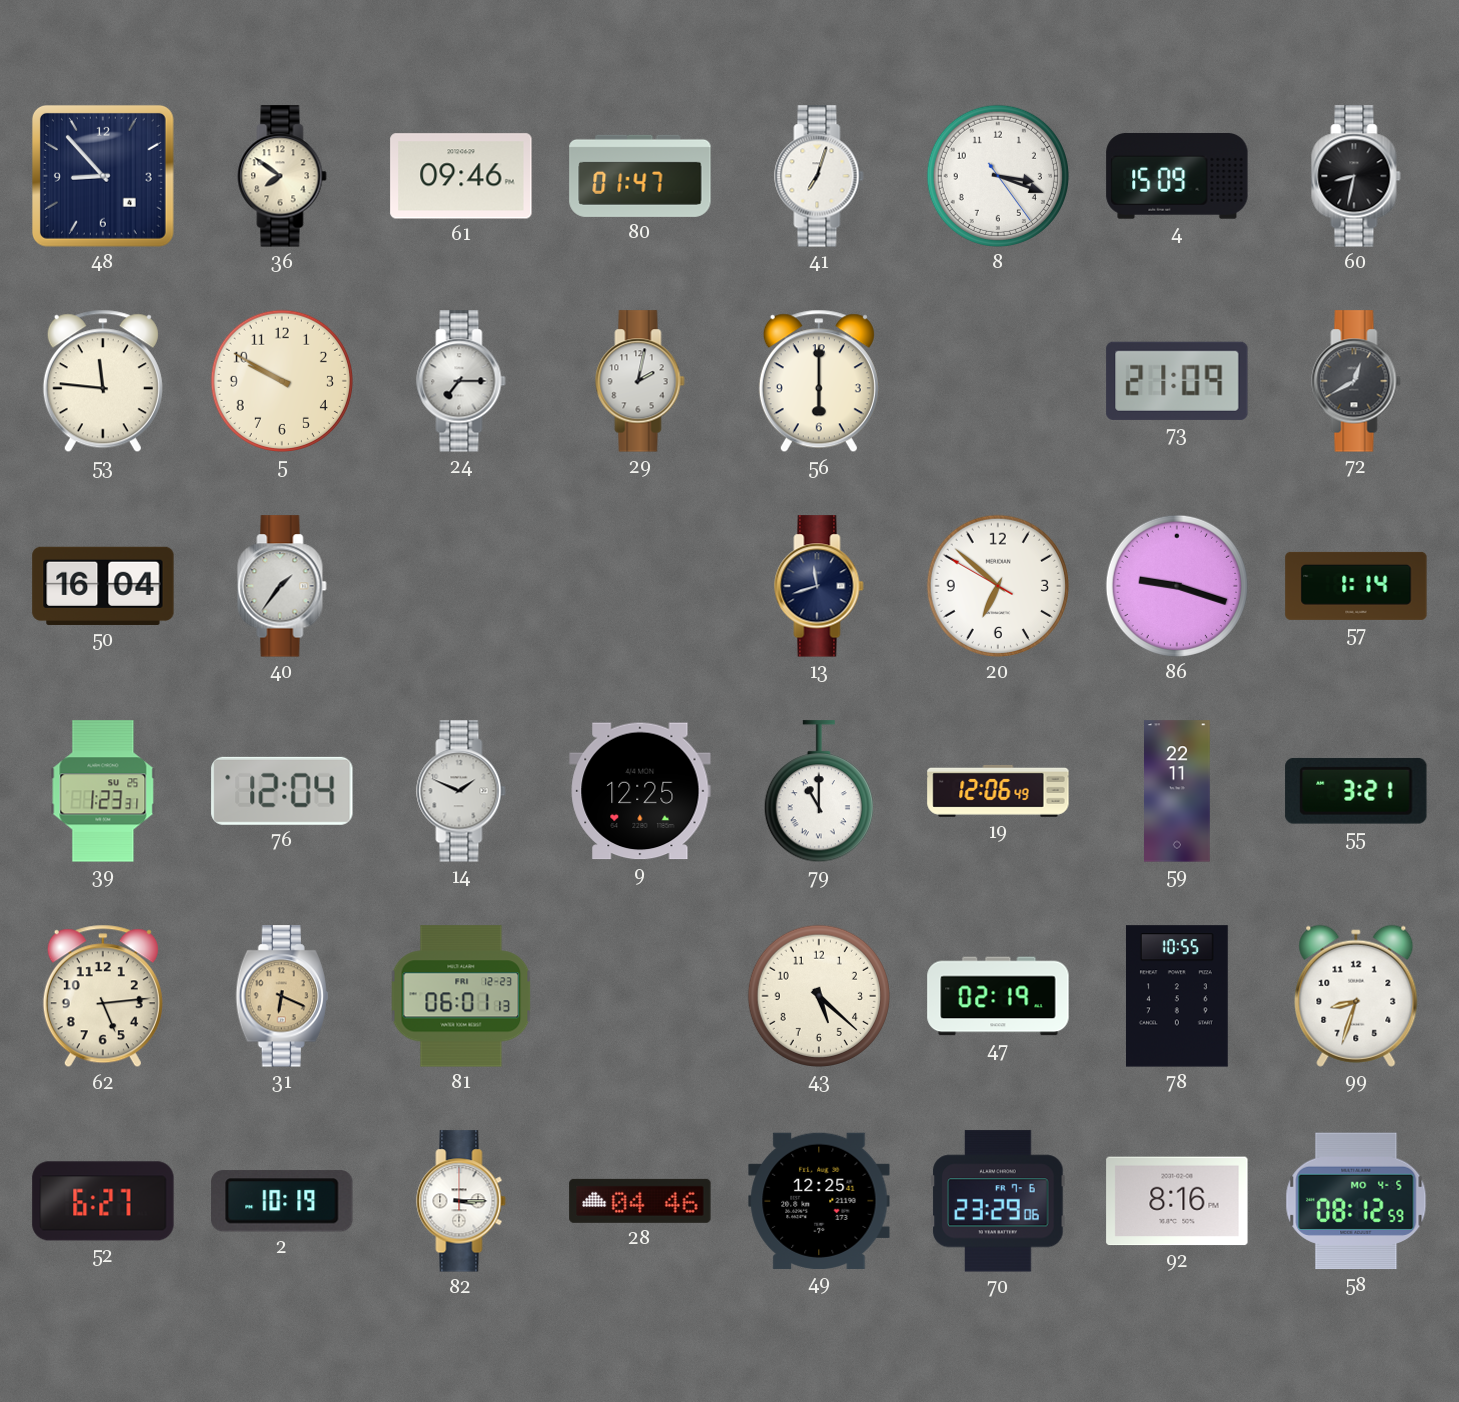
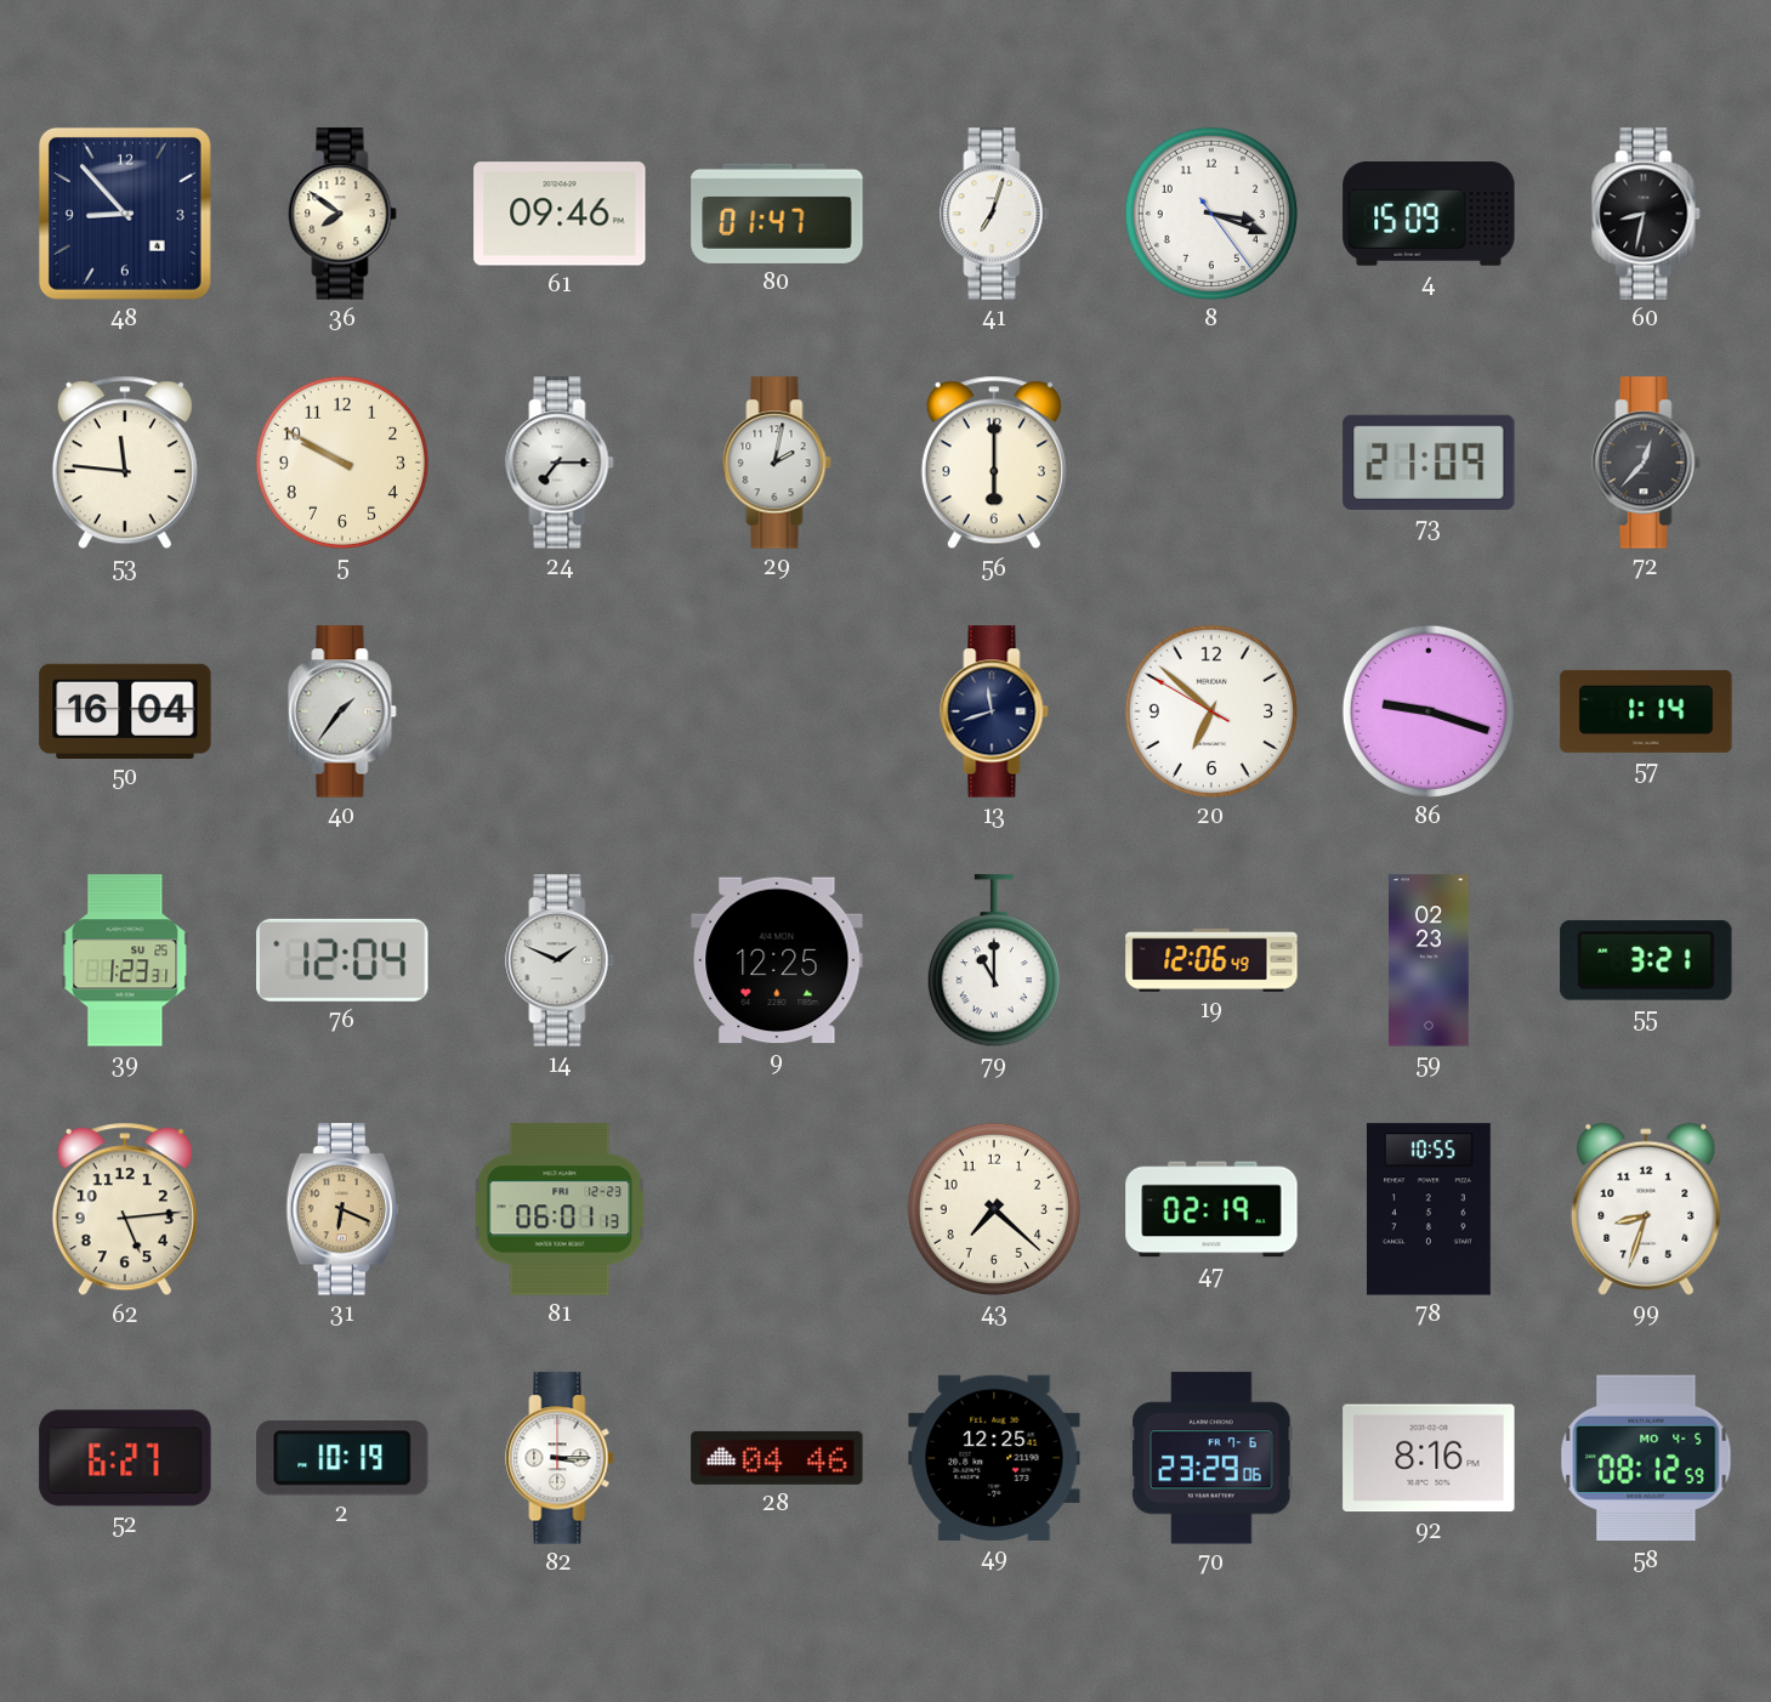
72: 12:40 -> 12:37 (1646, 463)
59: 22:11 -> 02:23 (1430, 960)
43: 5:22 -> 7:22 (994, 1209)
